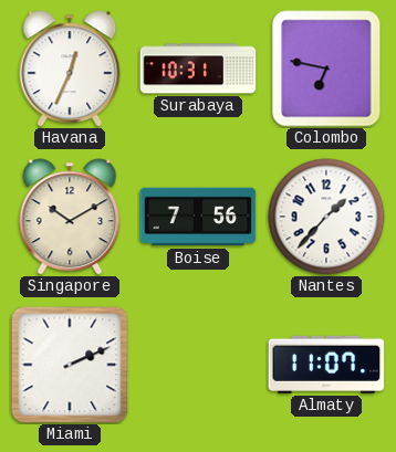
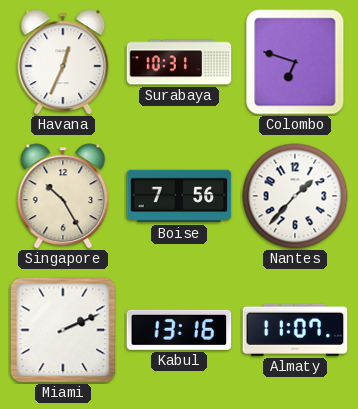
Colombo: 6:47 -> 6:48 (295, 62)
Singapore: 10:10 -> 10:25 (63, 196)
Kabul: none -> 13:16 (179, 330)
